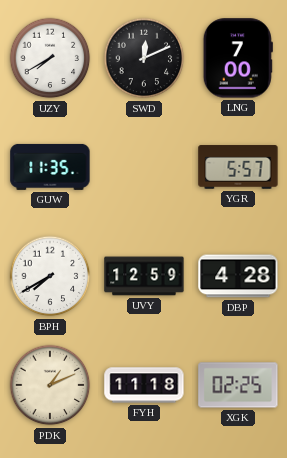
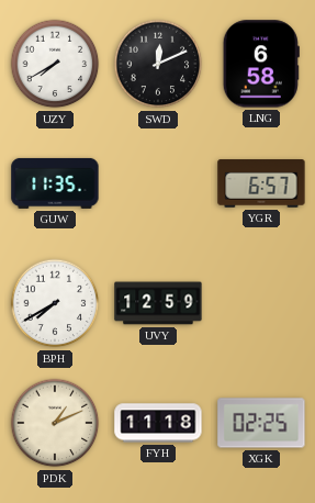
LNG: 7:00 -> 6:58 (261, 64)
YGR: 5:57 -> 6:57 (261, 183)
DBP: 4:28 -> none (238, 276)
